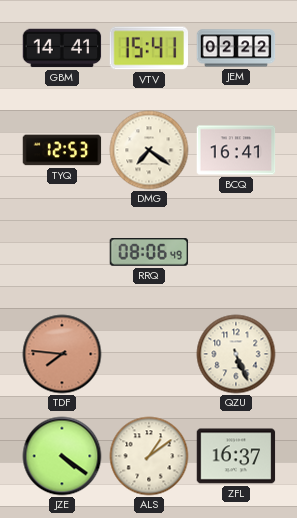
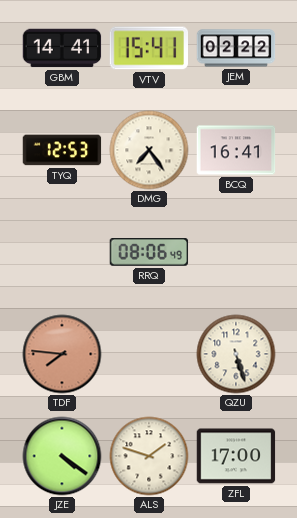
DMG: 7:21 -> 7:24 (149, 150)
QZU: 5:26 -> 5:27 (236, 354)
ALS: 1:09 -> 1:48 (149, 456)
ZFL: 16:37 -> 17:00 (236, 456)
